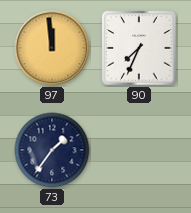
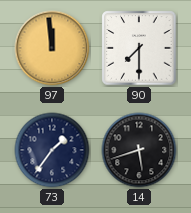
90: 7:34 -> 7:30 (139, 48)
14: none -> 5:42 (139, 150)
